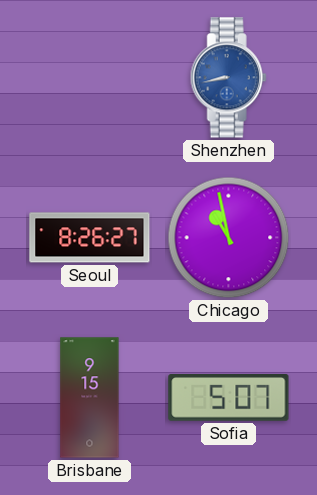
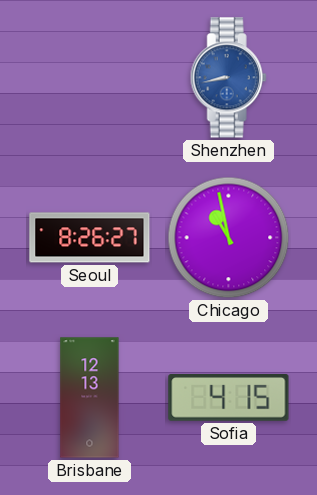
Brisbane: 9:15 -> 12:13 (90, 398)
Sofia: 5:07 -> 4:15 (229, 398)
